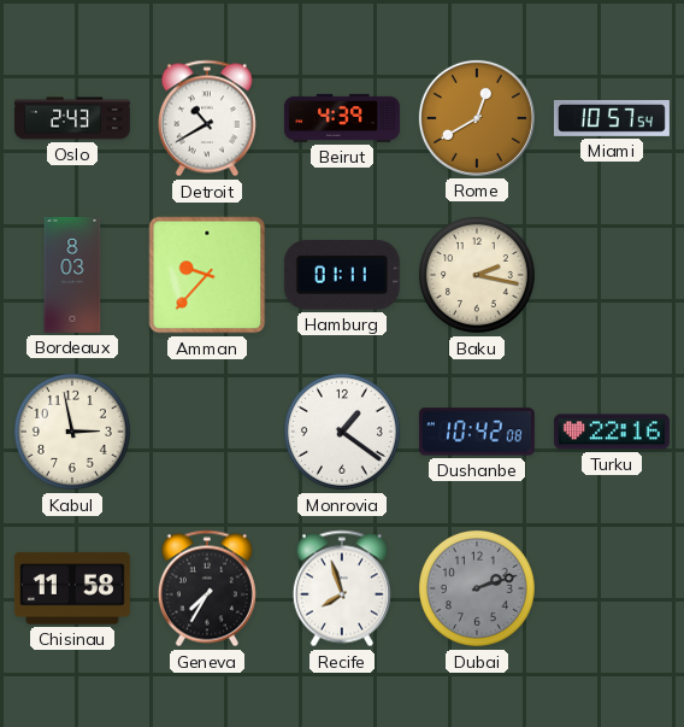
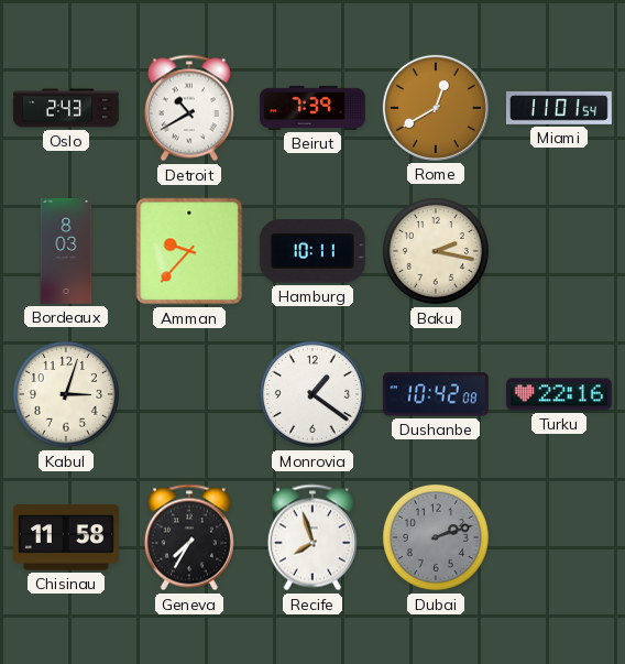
Beirut: 4:39 -> 7:39 (312, 108)
Miami: 10:57 -> 11:01 (559, 108)
Hamburg: 01:11 -> 10:11 (312, 251)
Kabul: 2:58 -> 3:03 (66, 394)
